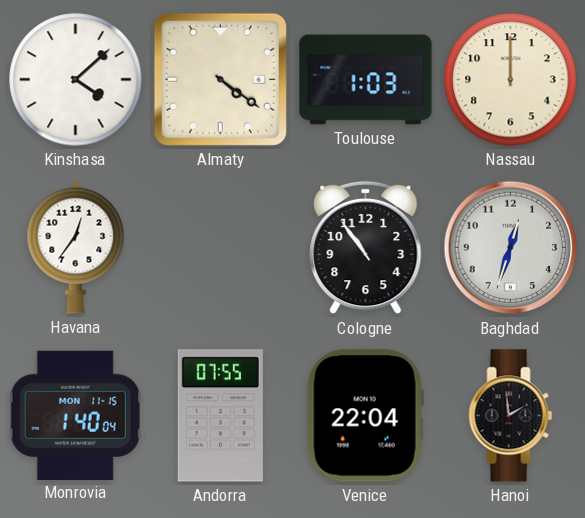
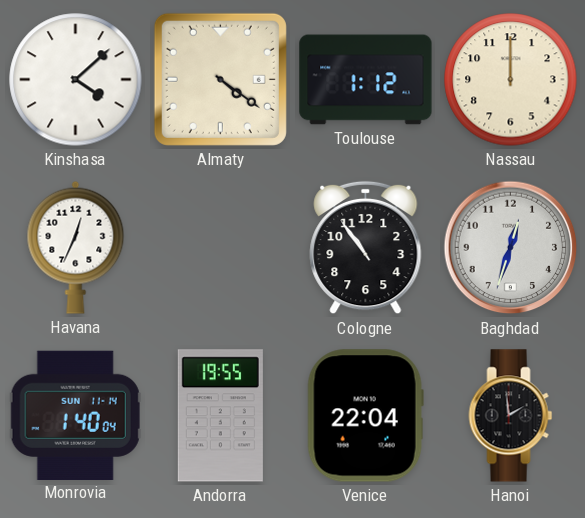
Toulouse: 1:03 -> 1:12 (366, 80)
Havana: 12:36 -> 12:34 (76, 247)
Monrovia date: MON 11-15 -> SUN 11-14 (75, 415)
Andorra: 07:55 -> 19:55 (220, 416)
